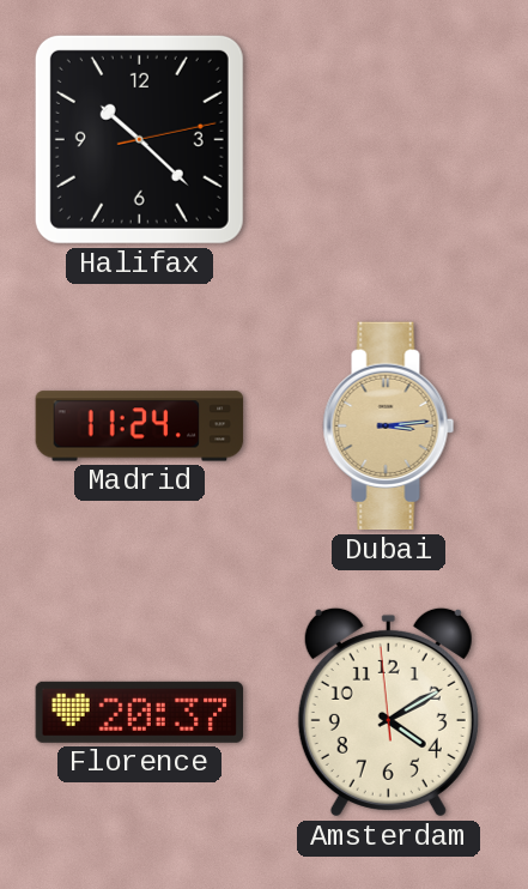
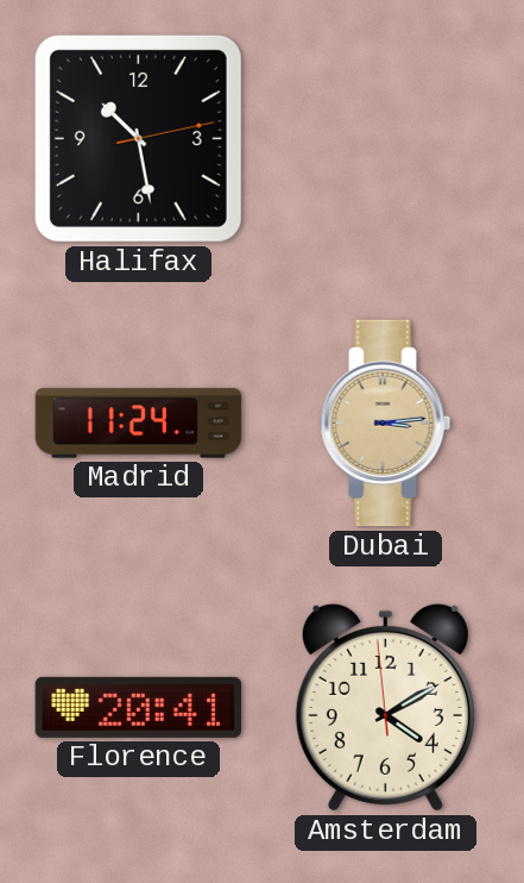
Halifax: 10:22 -> 10:28 (138, 138)
Florence: 20:37 -> 20:41 (138, 707)
